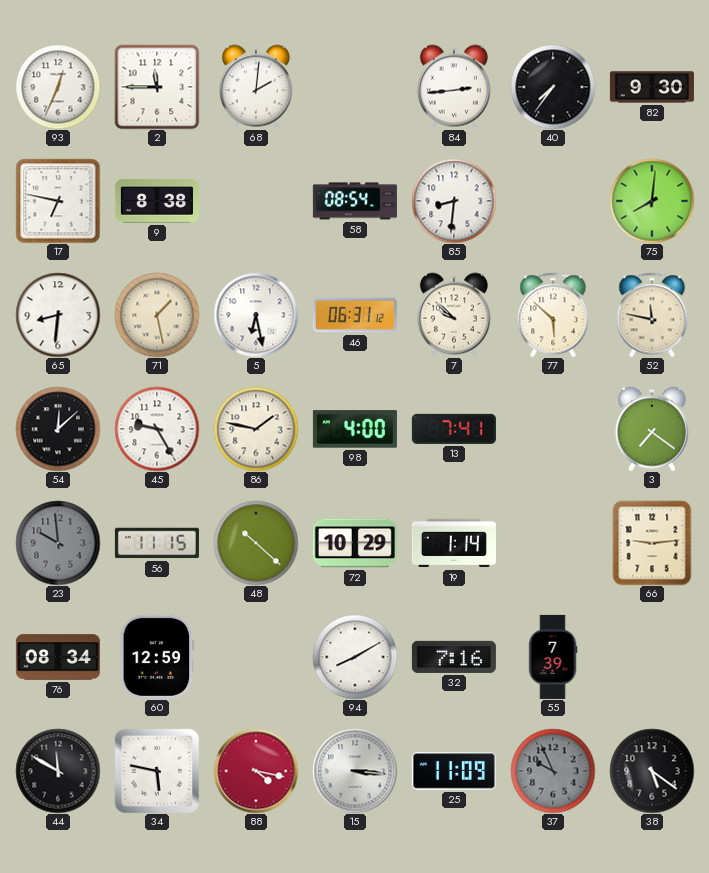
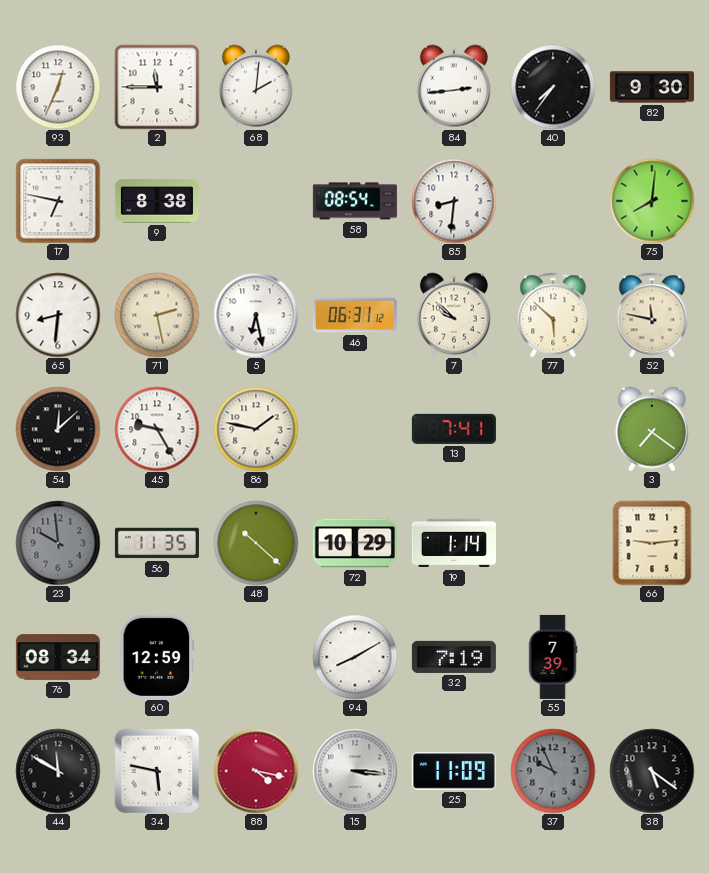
71: 1:28 -> 2:28 (157, 315)
98: 4:00 -> none (355, 429)
56: 11:15 -> 11:35 (157, 543)
32: 7:16 -> 7:19 (454, 657)
